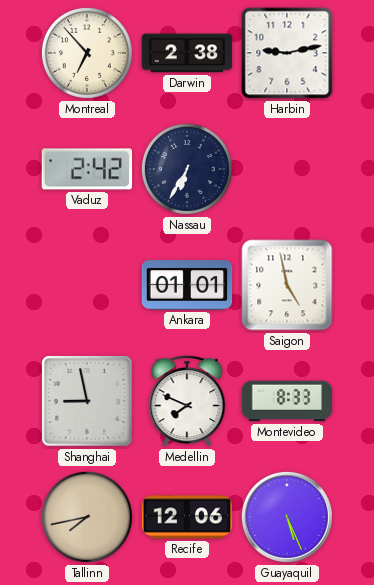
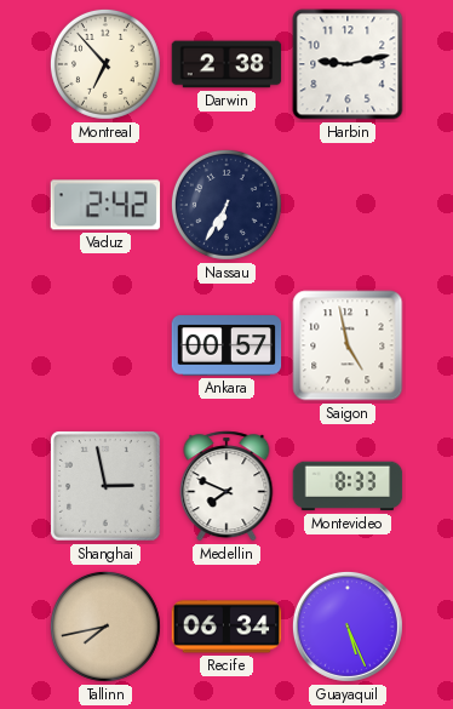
Ankara: 01:01 -> 00:57 (226, 345)
Shanghai: 8:58 -> 2:58 (105, 486)
Recife: 12:06 -> 06:34 (226, 627)
